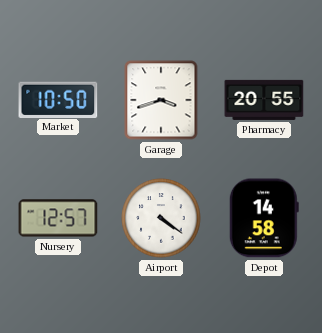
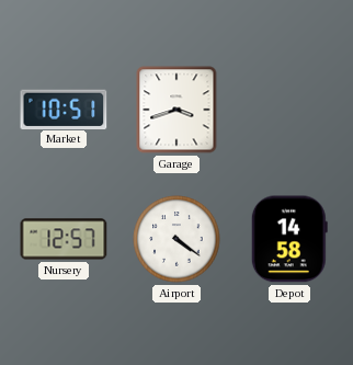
Market: 10:50 -> 10:51 (64, 109)
Pharmacy: 20:55 -> none (264, 100)
